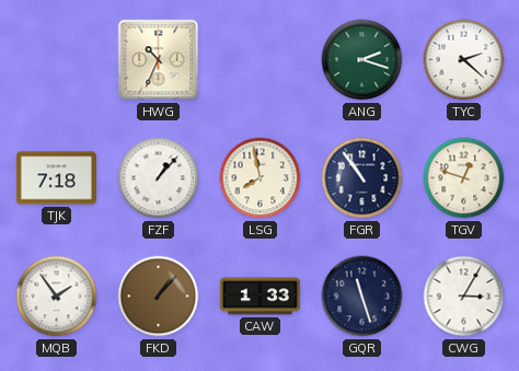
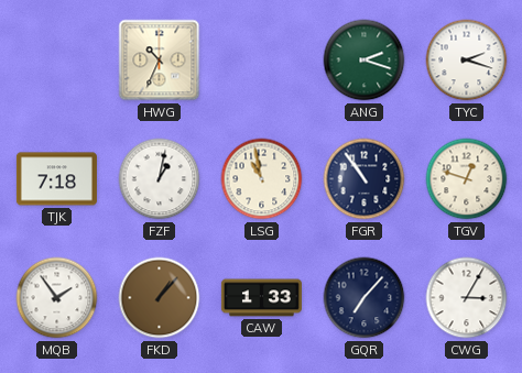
TYC: 2:22 -> 2:18 (467, 61)
FZF: 1:07 -> 1:02 (160, 179)
LSG: 7:58 -> 10:58 (262, 179)
GQR: 11:27 -> 7:07 (365, 298)
